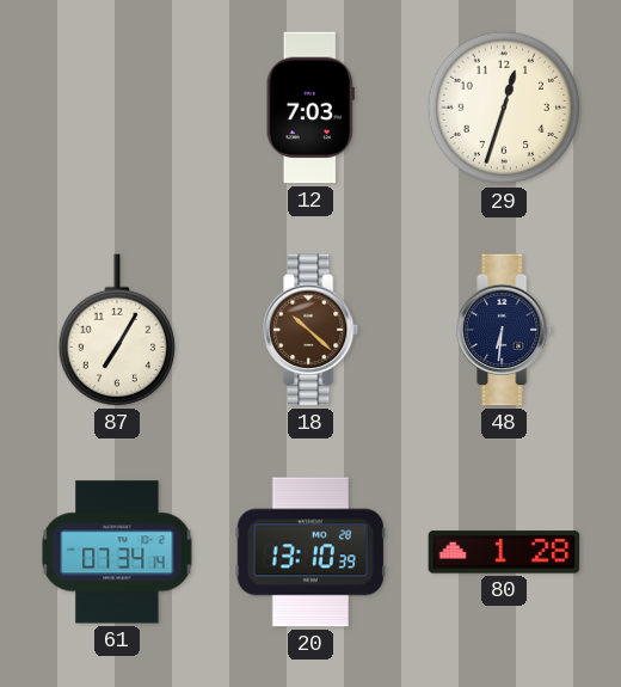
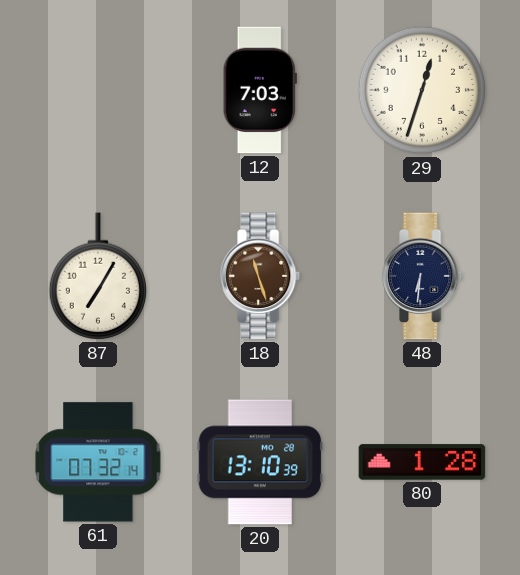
18: 10:22 -> 11:27 (261, 276)
61: 07:34 -> 07:32 (98, 462)
